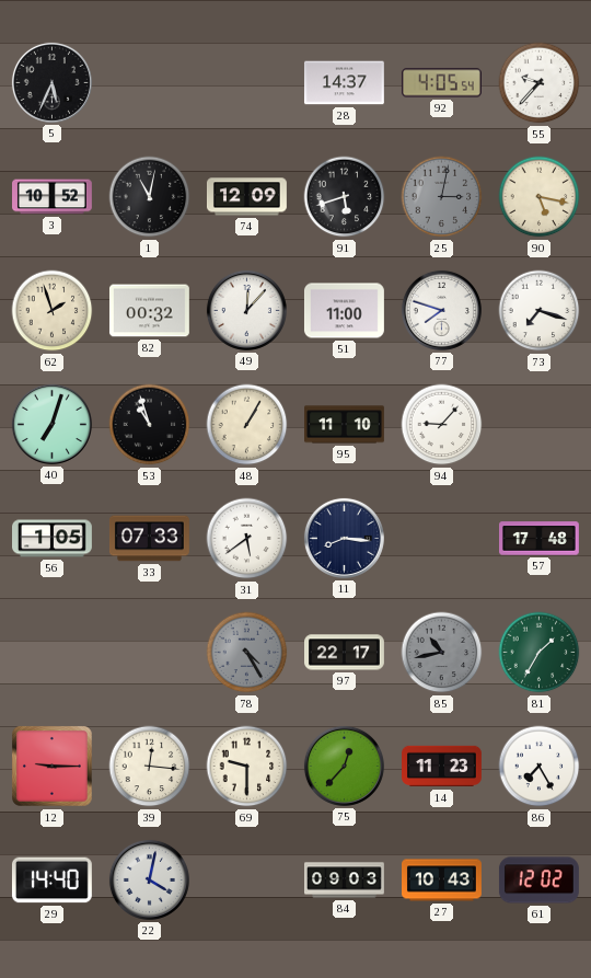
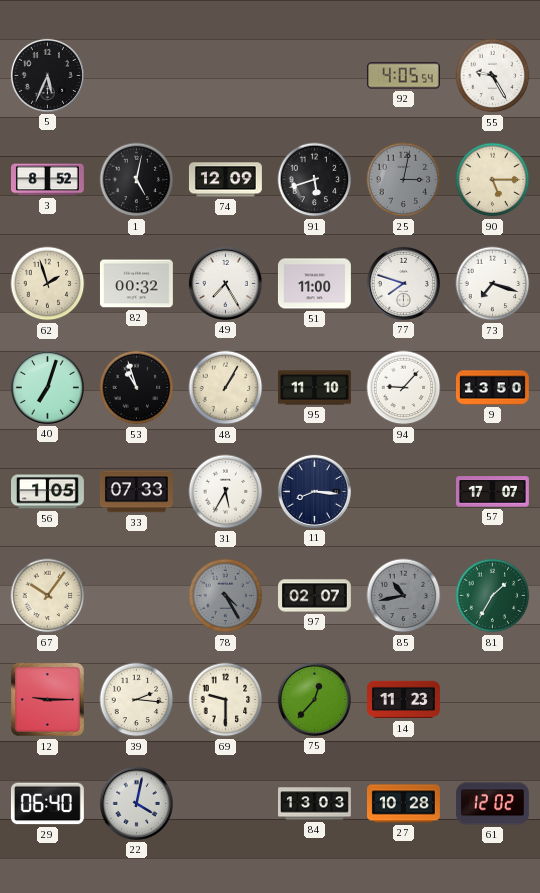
28: 14:37 -> none (344, 83)
55: 9:37 -> 9:25 (493, 76)
3: 10:52 -> 8:52 (48, 180)
1: 11:02 -> 5:02 (137, 180)
90: 5:17 -> 5:15 (493, 180)
49: 12:07 -> 7:25 (225, 283)
9: none -> 13:50 (493, 388)
31: 5:39 -> 5:35 (226, 492)
57: 17:48 -> 17:07 (493, 492)
67: none -> 10:06 (48, 596)
97: 22:17 -> 02:07 (315, 596)
39: 12:16 -> 2:16 (137, 700)
86: 7:25 -> none (540, 767)
29: 14:40 -> 06:40 (47, 804)
84: 09:03 -> 13:03 (315, 804)
27: 10:43 -> 10:28 (404, 804)
